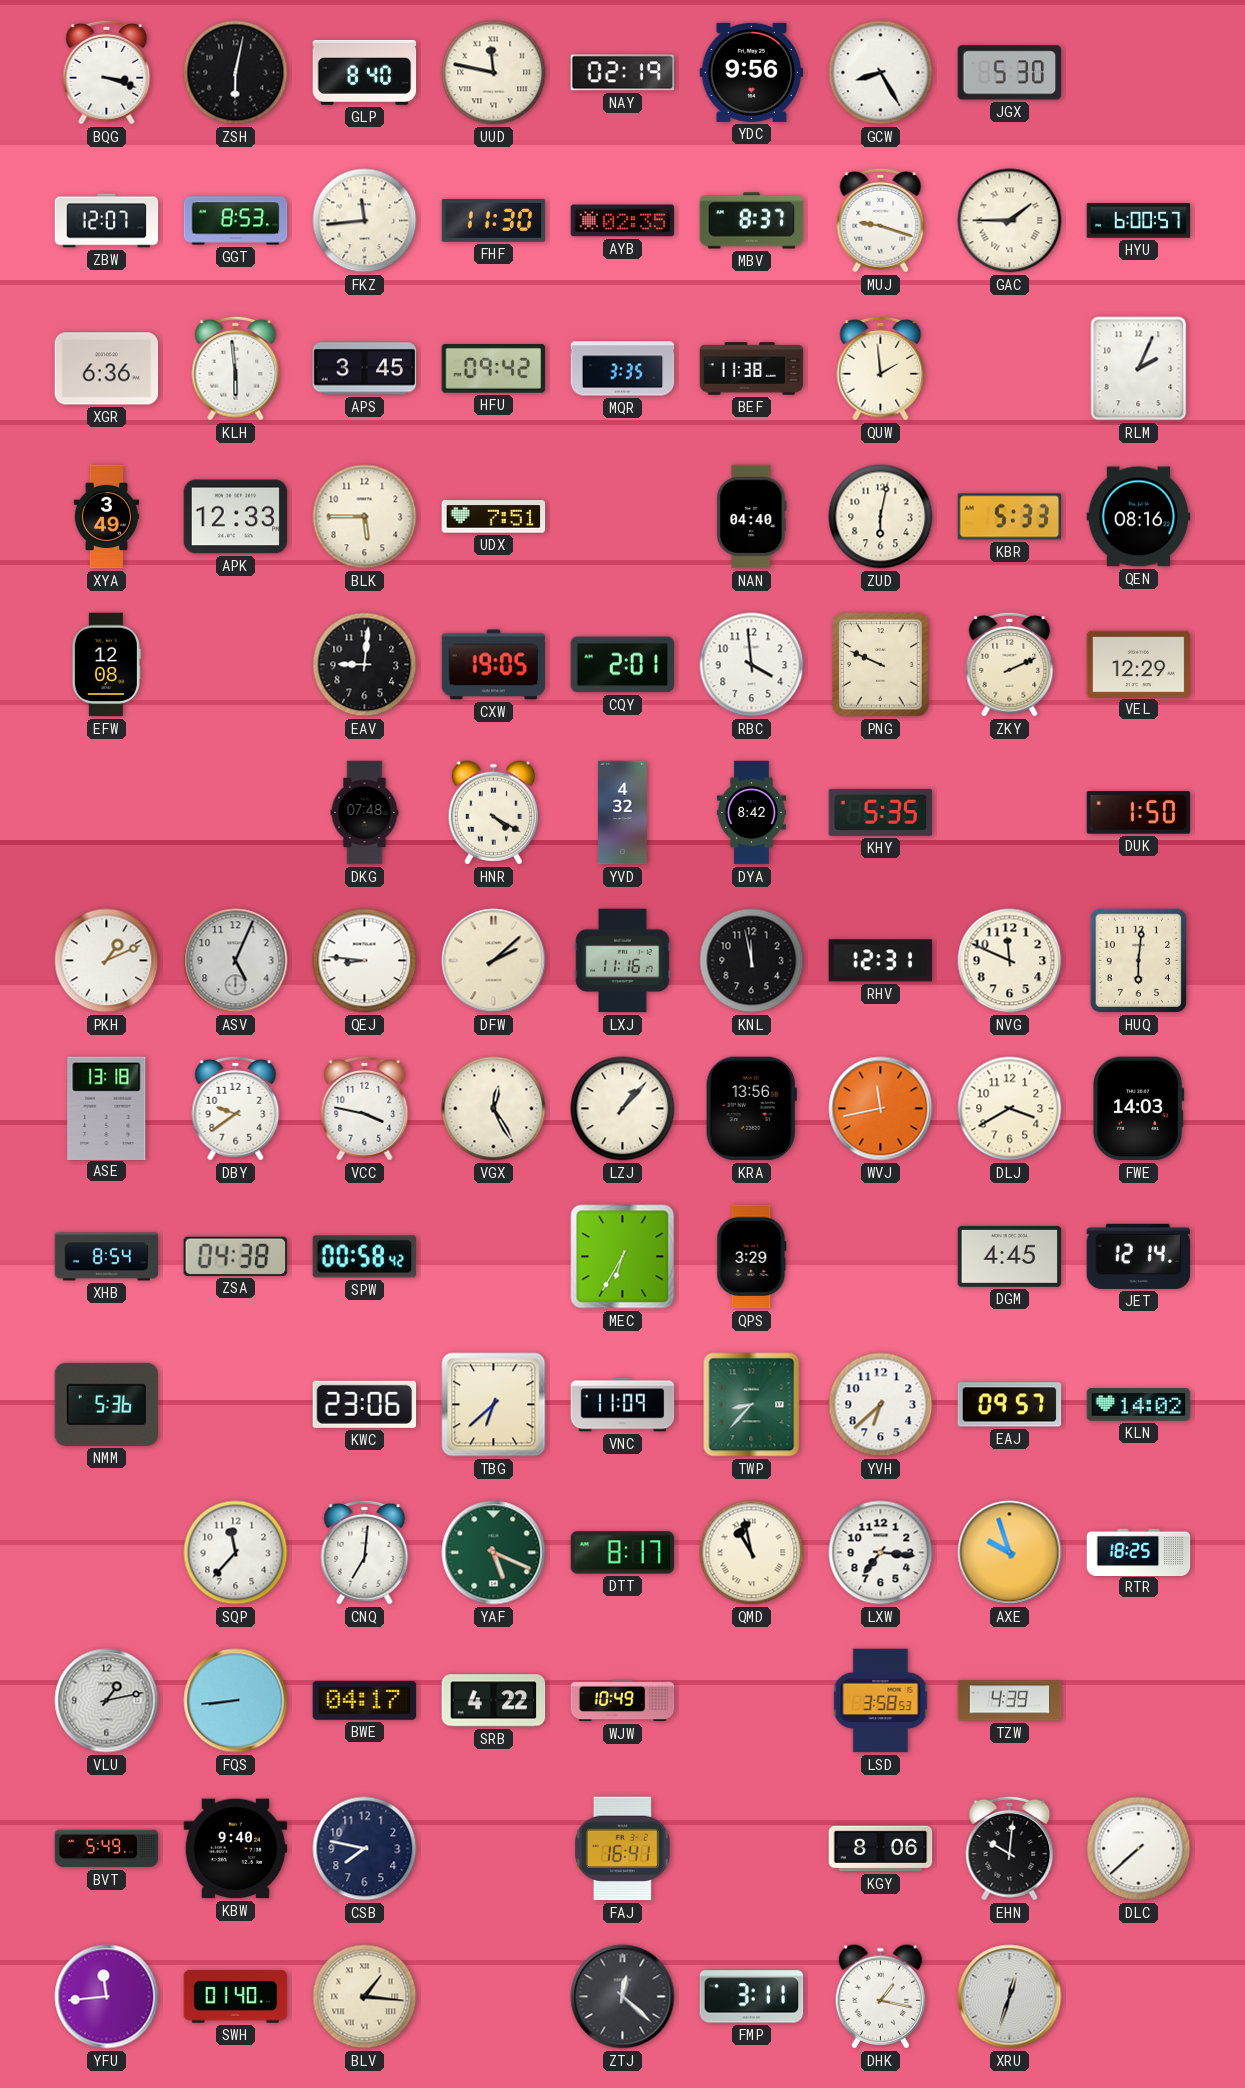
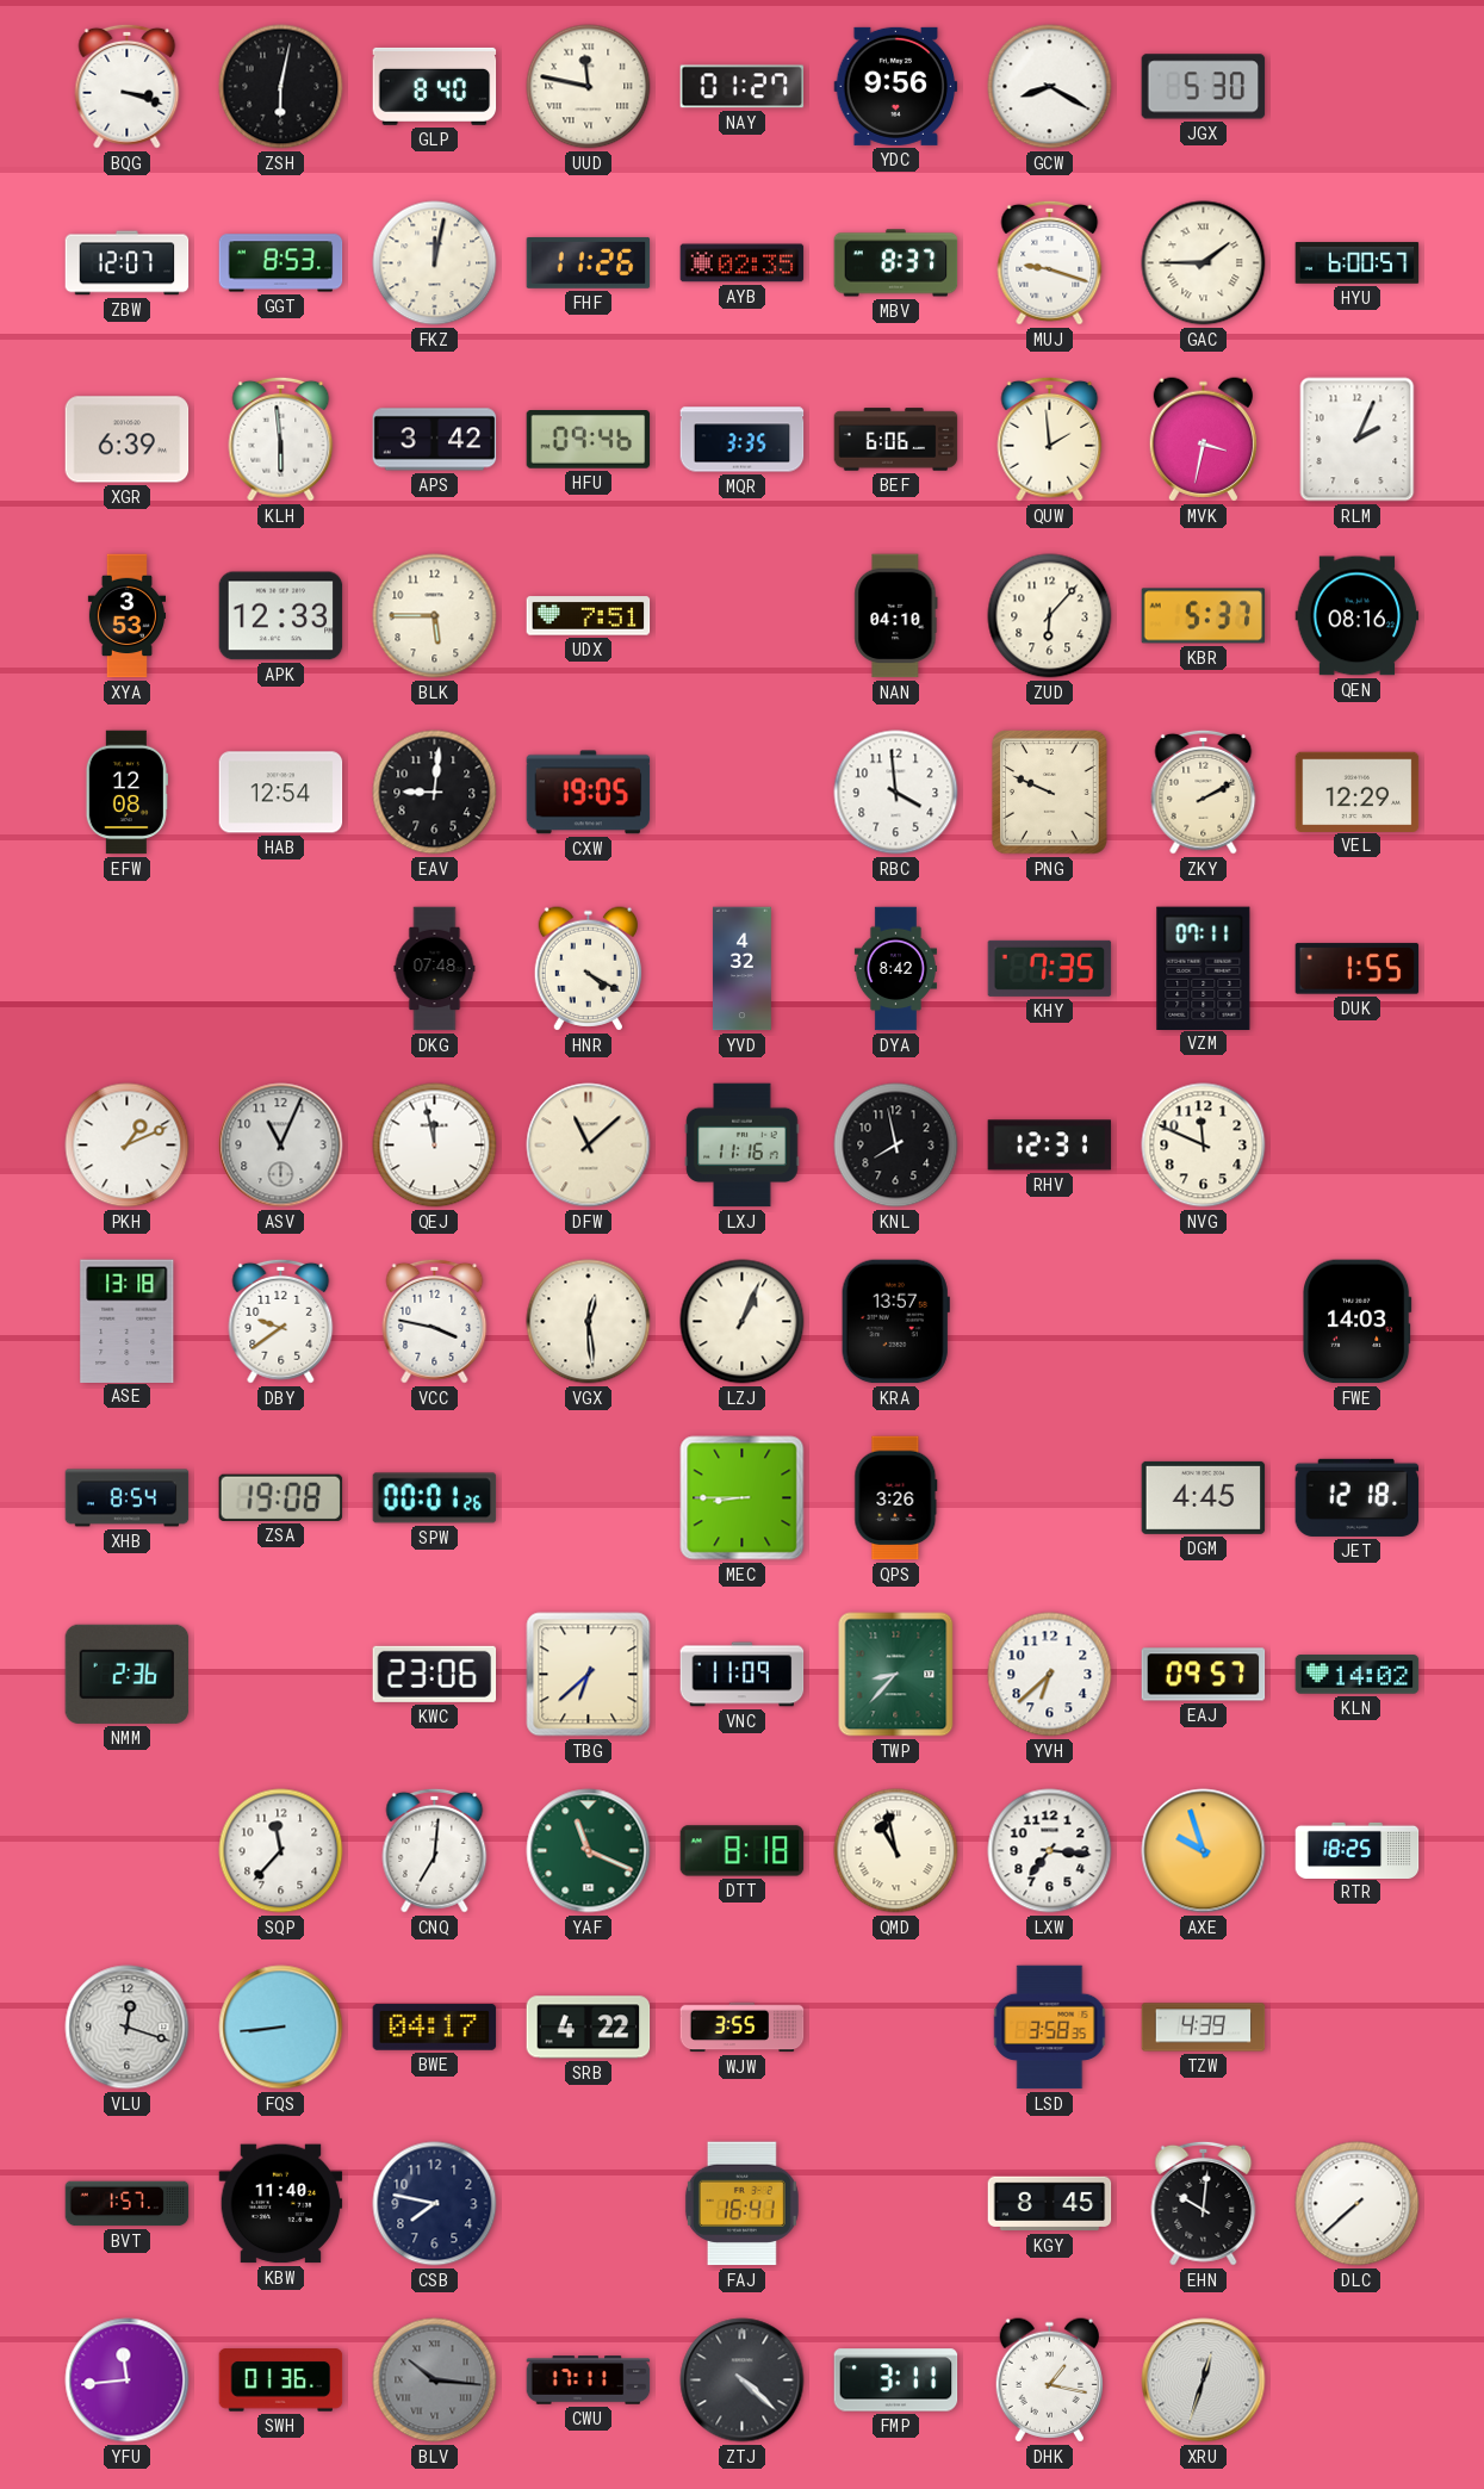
NAY: 02:19 -> 01:27 (743, 87)
GCW: 8:25 -> 8:20 (1050, 87)
FKZ: 11:44 -> 12:02 (435, 263)
FHF: 11:30 -> 11:26 (589, 262)
XGR: 6:36 -> 6:39 (128, 440)
APS: 3:45 -> 3:42 (435, 440)
HFU: 09:42 -> 09:46 (589, 440)
BEF: 11:38 -> 6:06 (896, 440)
MVK: none -> 3:32 (1203, 440)
XYA: 3:49 -> 3:53 (128, 616)
NAN: 04:40 -> 04:10 (896, 616)
ZUD: 6:02 -> 6:07 (1050, 616)
KBR: 5:33 -> 5:37 (1204, 616)
HAB: none -> 12:54 (281, 793)
CQY: 2:01 -> none (623, 665)
ZKY: 2:11 -> 2:10 (1204, 792)
KHY: 5:35 -> 7:35 (1050, 968)
VZM: none -> 07:11 (1204, 968)
DUK: 1:50 -> 1:55 (1358, 969)
ASV: 5:04 -> 11:04 (281, 1146)
QEJ: 8:46 -> 11:58 (435, 1146)
DFW: 2:08 -> 11:08 (589, 1146)
KNL: 11:58 -> 7:58 (896, 1146)
HUQ: 6:01 -> none (1138, 960)
VGX: 12:25 -> 12:29 (589, 1322)
LZJ: 1:07 -> 1:04 (743, 1322)
KRA: 13:56 -> 13:57 (895, 1322)
WVJ: 11:43 -> none (881, 1109)
DLJ: 3:40 -> none (1010, 1109)
ZSA: 04:38 -> 19:08 (281, 1497)
SPW: 00:58 -> 00:01 (435, 1498)
MEC: 6:35 -> 8:45 (743, 1498)
QPS: 3:29 -> 3:26 (896, 1498)
JET: 12:14 -> 12:18 (1358, 1497)
NMM: 5:36 -> 2:36 (128, 1674)
YAF: 5:19 -> 11:19 (589, 1851)
DTT: 8:17 -> 8:18 (743, 1851)
VLU: 1:13 -> 12:18 (128, 2028)
WJW: 10:49 -> 3:55 (743, 2028)
LSD: 3:58:53 -> 3:58:35 (1050, 2028)
BVT: 5:49 -> 1:57 (128, 2204)
KBW: 9:40 -> 11:40 (281, 2204)
KGY: 8:06 -> 8:45 (1050, 2204)
SWH: 01:40 -> 01:36 (281, 2381)
BLV: 1:16 -> 10:16 (435, 2381)
BLV dial: cream -> grey (435, 2381)
CWU: none -> 17:11 (589, 2381)
ZTJ: 12:22 -> 4:22 (743, 2381)
